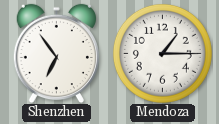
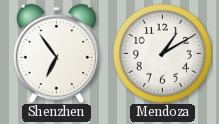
Mendoza: 1:15 -> 1:10 (162, 53)
